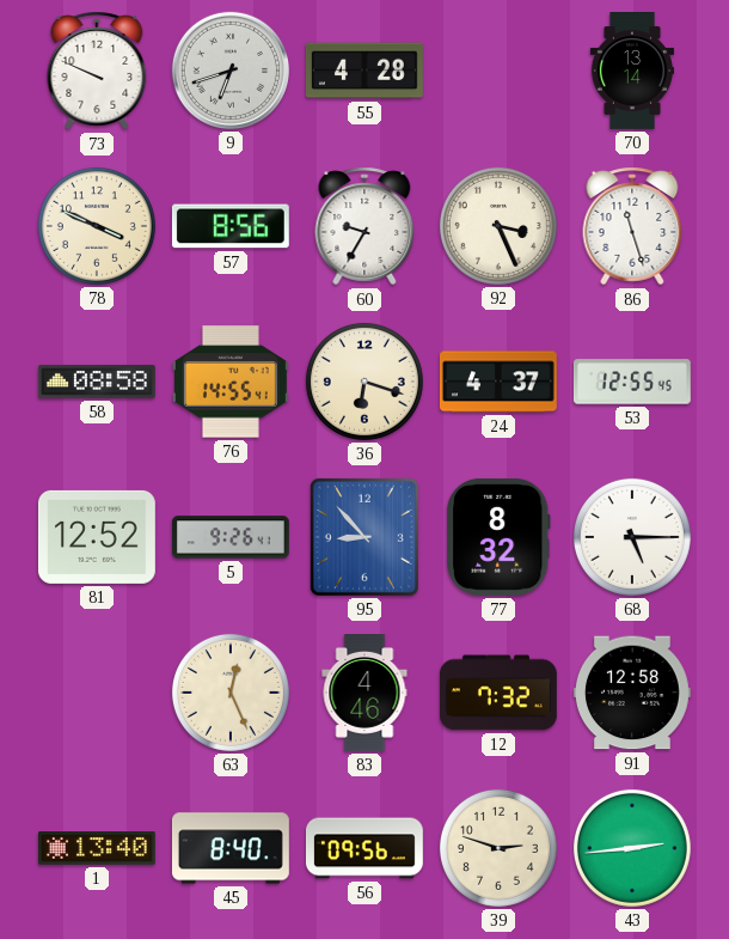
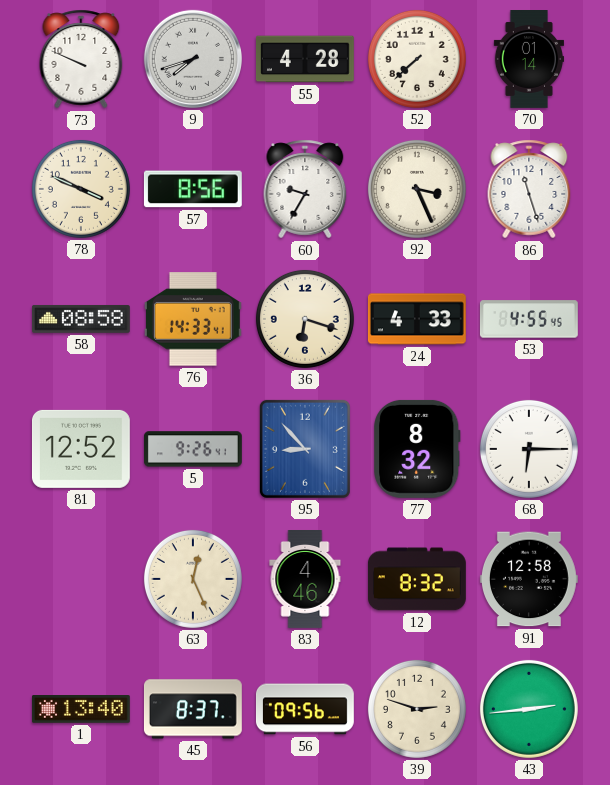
9: 6:42 -> 7:42 (193, 59)
52: none -> 7:38 (417, 59)
70: 13:14 -> 01:14 (528, 60)
76: 14:55 -> 14:33 (193, 319)
24: 4:37 -> 4:33 (417, 319)
53: 12:55 -> 4:55 (529, 319)
68: 5:15 -> 6:15 (529, 449)
12: 7:32 -> 8:32 (417, 579)
45: 8:40 -> 8:37 (193, 709)
